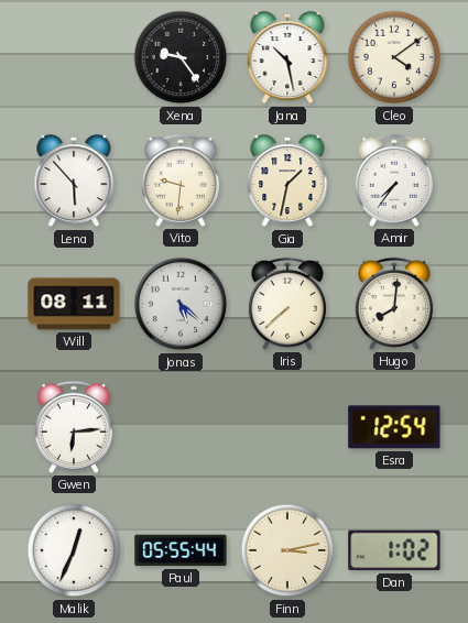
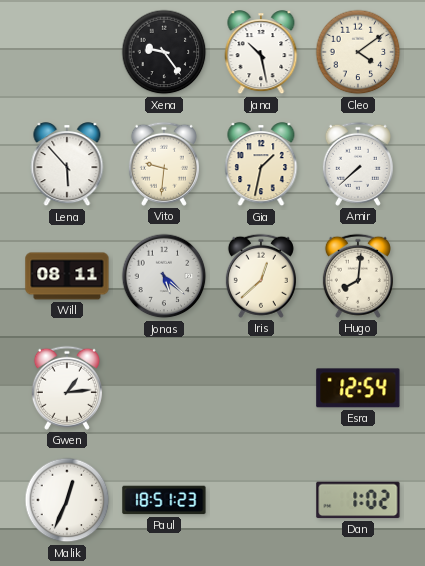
Amir: 7:36 -> 7:38 (358, 164)
Iris: 7:38 -> 12:38 (261, 276)
Gwen: 6:14 -> 1:14 (67, 388)
Paul: 05:55 -> 18:51 (164, 500)
Finn: 3:13 -> none (287, 550)
